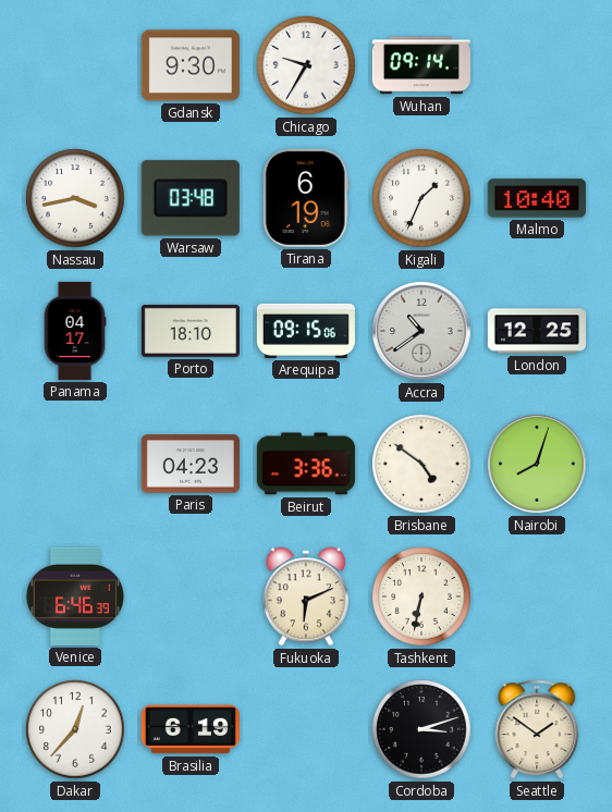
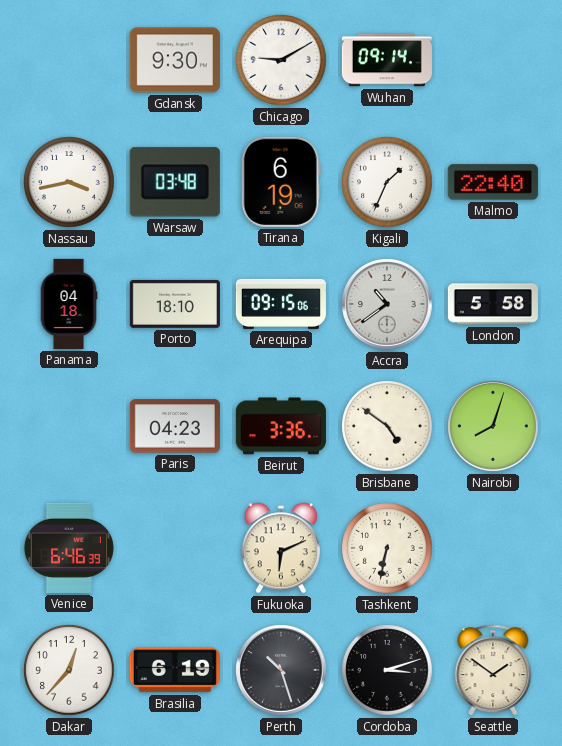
Chicago: 9:35 -> 9:10 (281, 60)
Malmo: 10:40 -> 22:40 (493, 182)
Panama: 04:17 -> 04:18 (69, 304)
London: 12:25 -> 5:58 (493, 304)
Perth: none -> 10:27 (281, 670)
